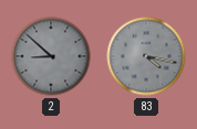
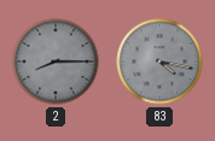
2: 8:52 -> 8:15 (56, 61)
